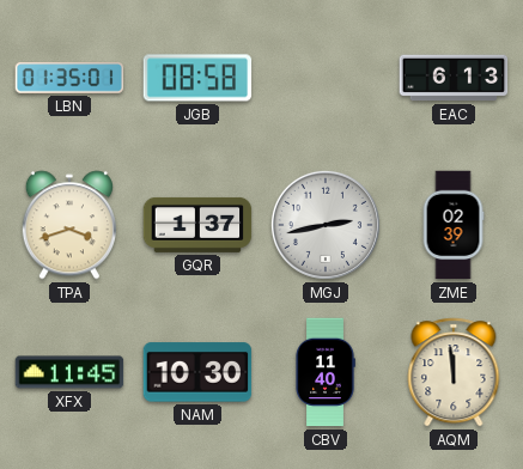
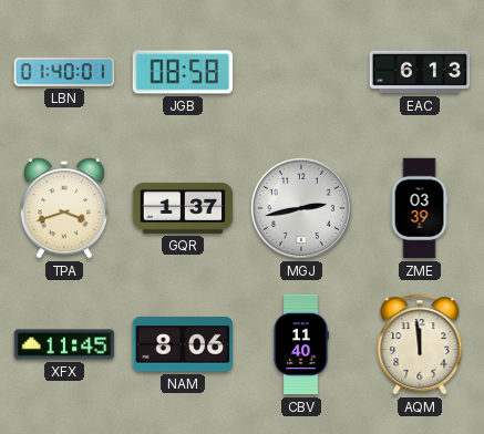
LBN: 01:35 -> 01:40 (64, 73)
ZME: 02:39 -> 03:39 (420, 208)
NAM: 10:30 -> 8:06 (183, 344)
